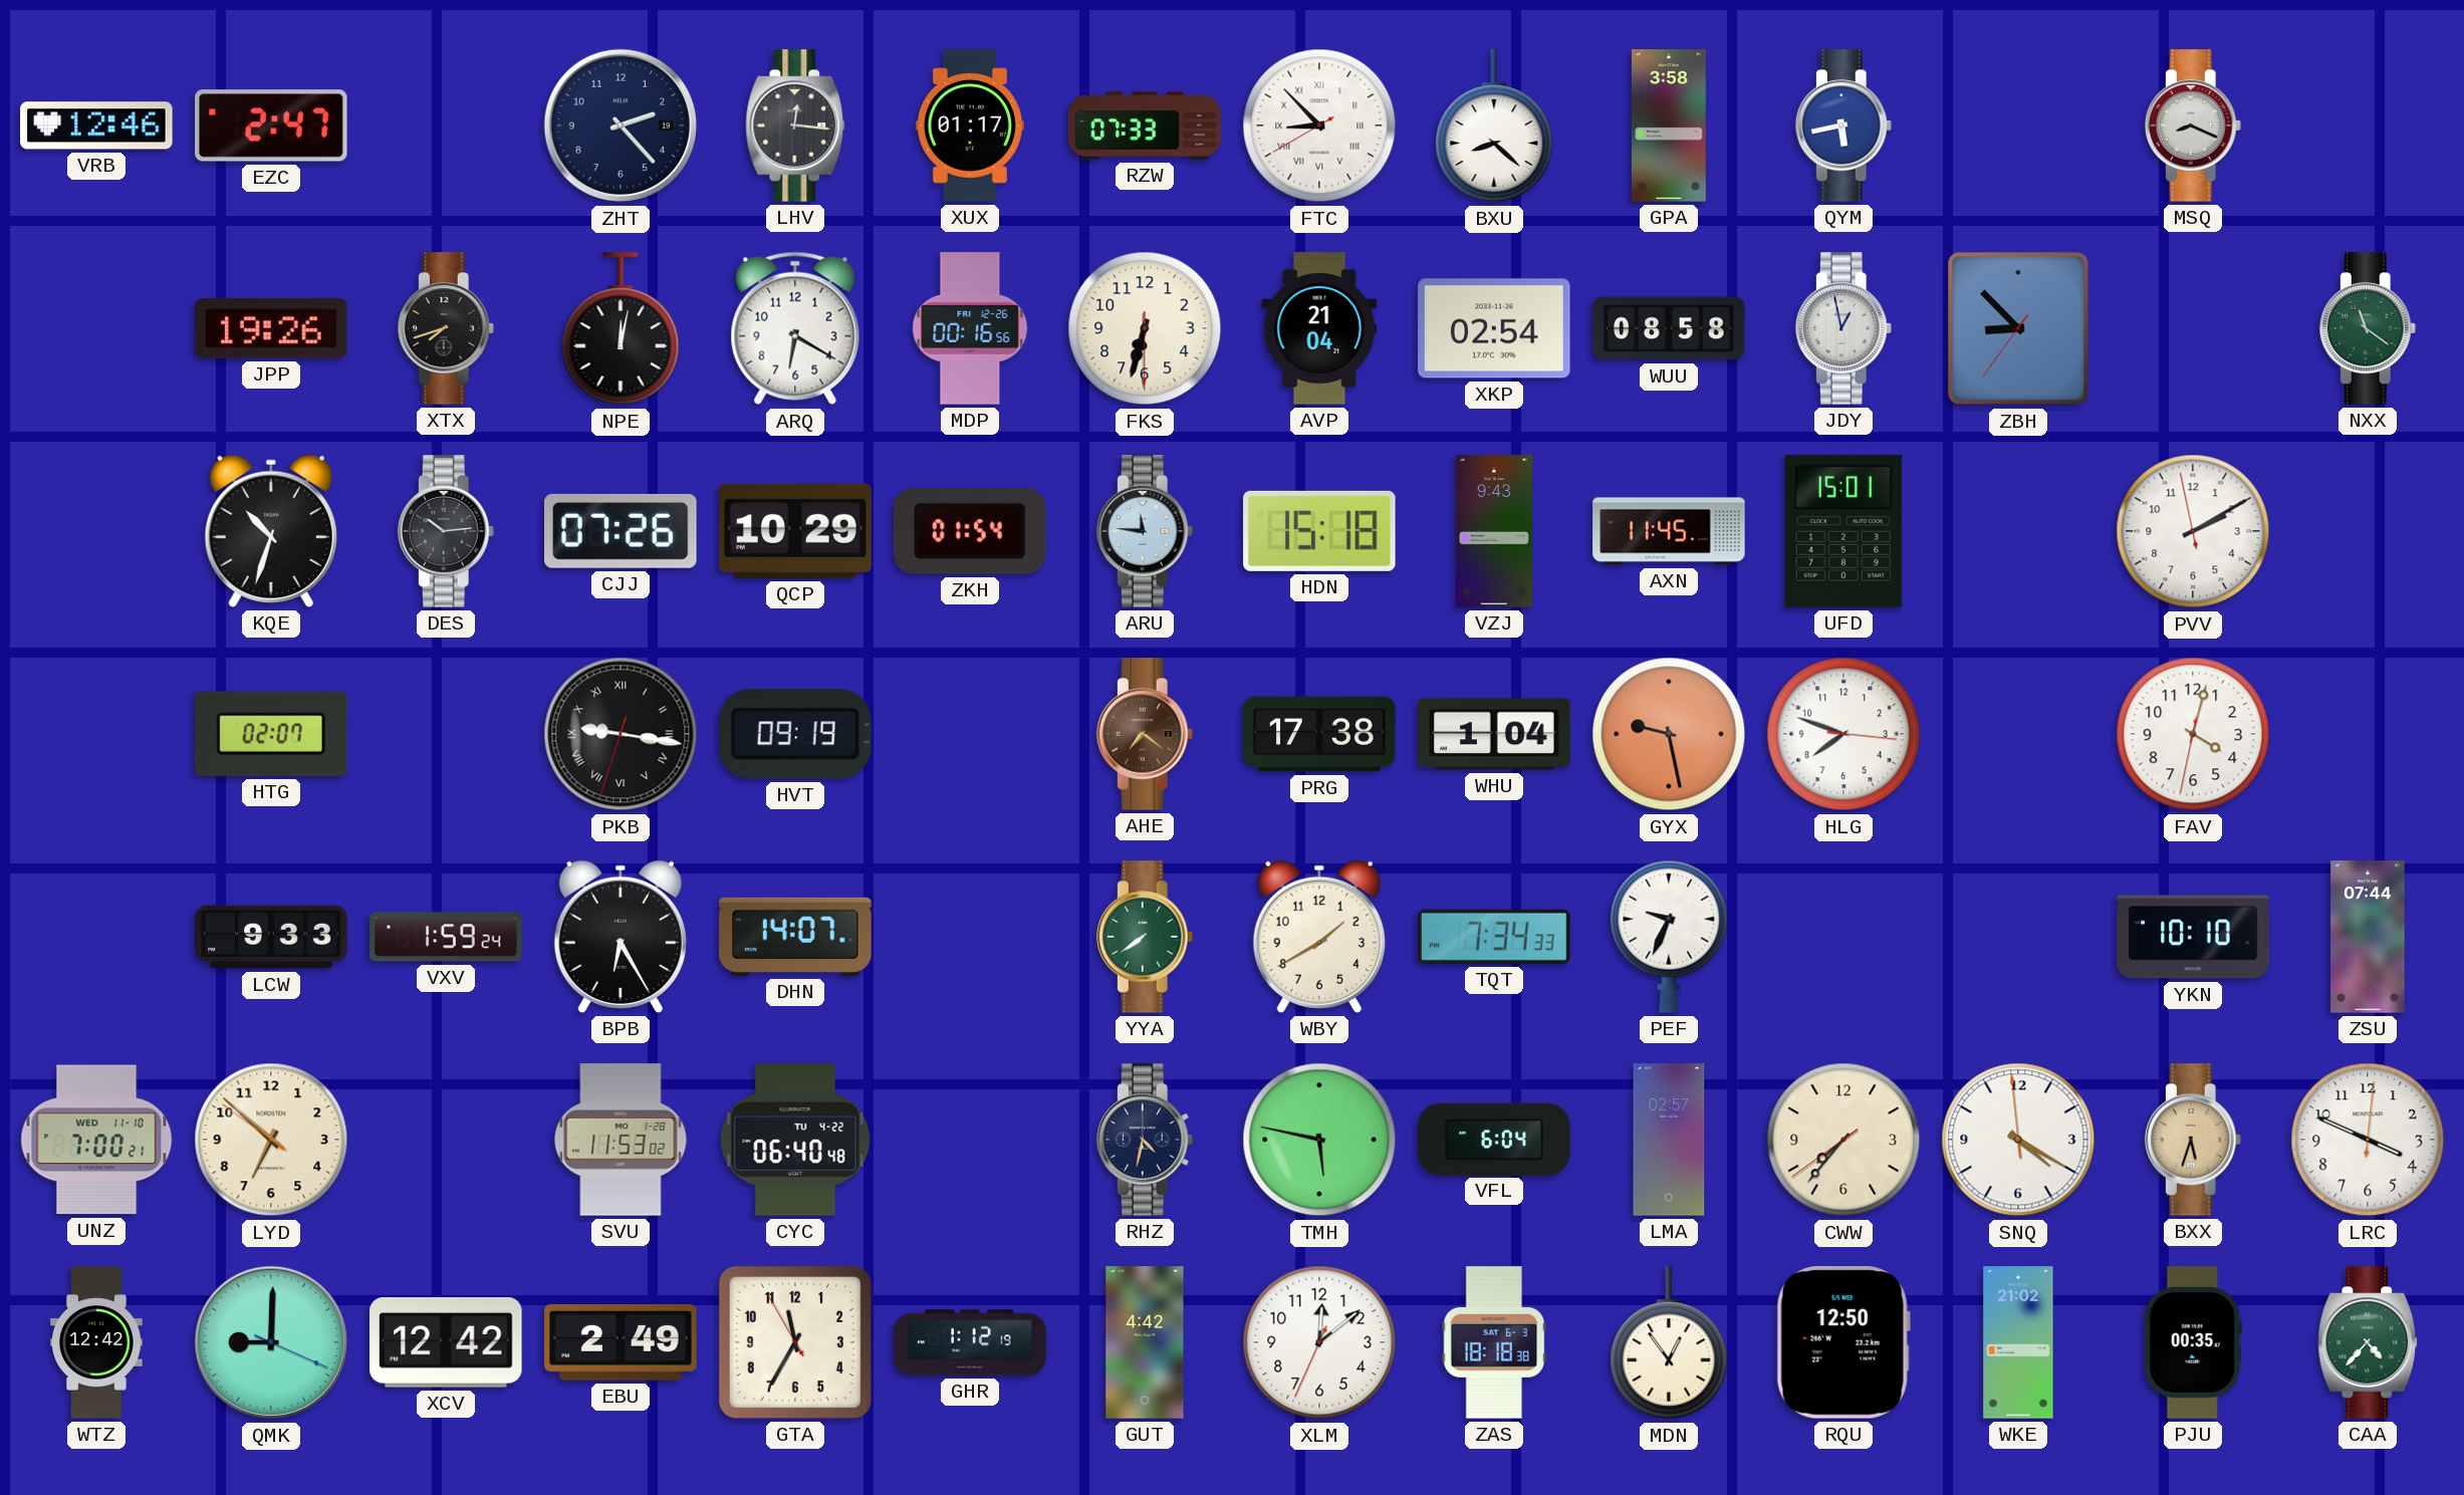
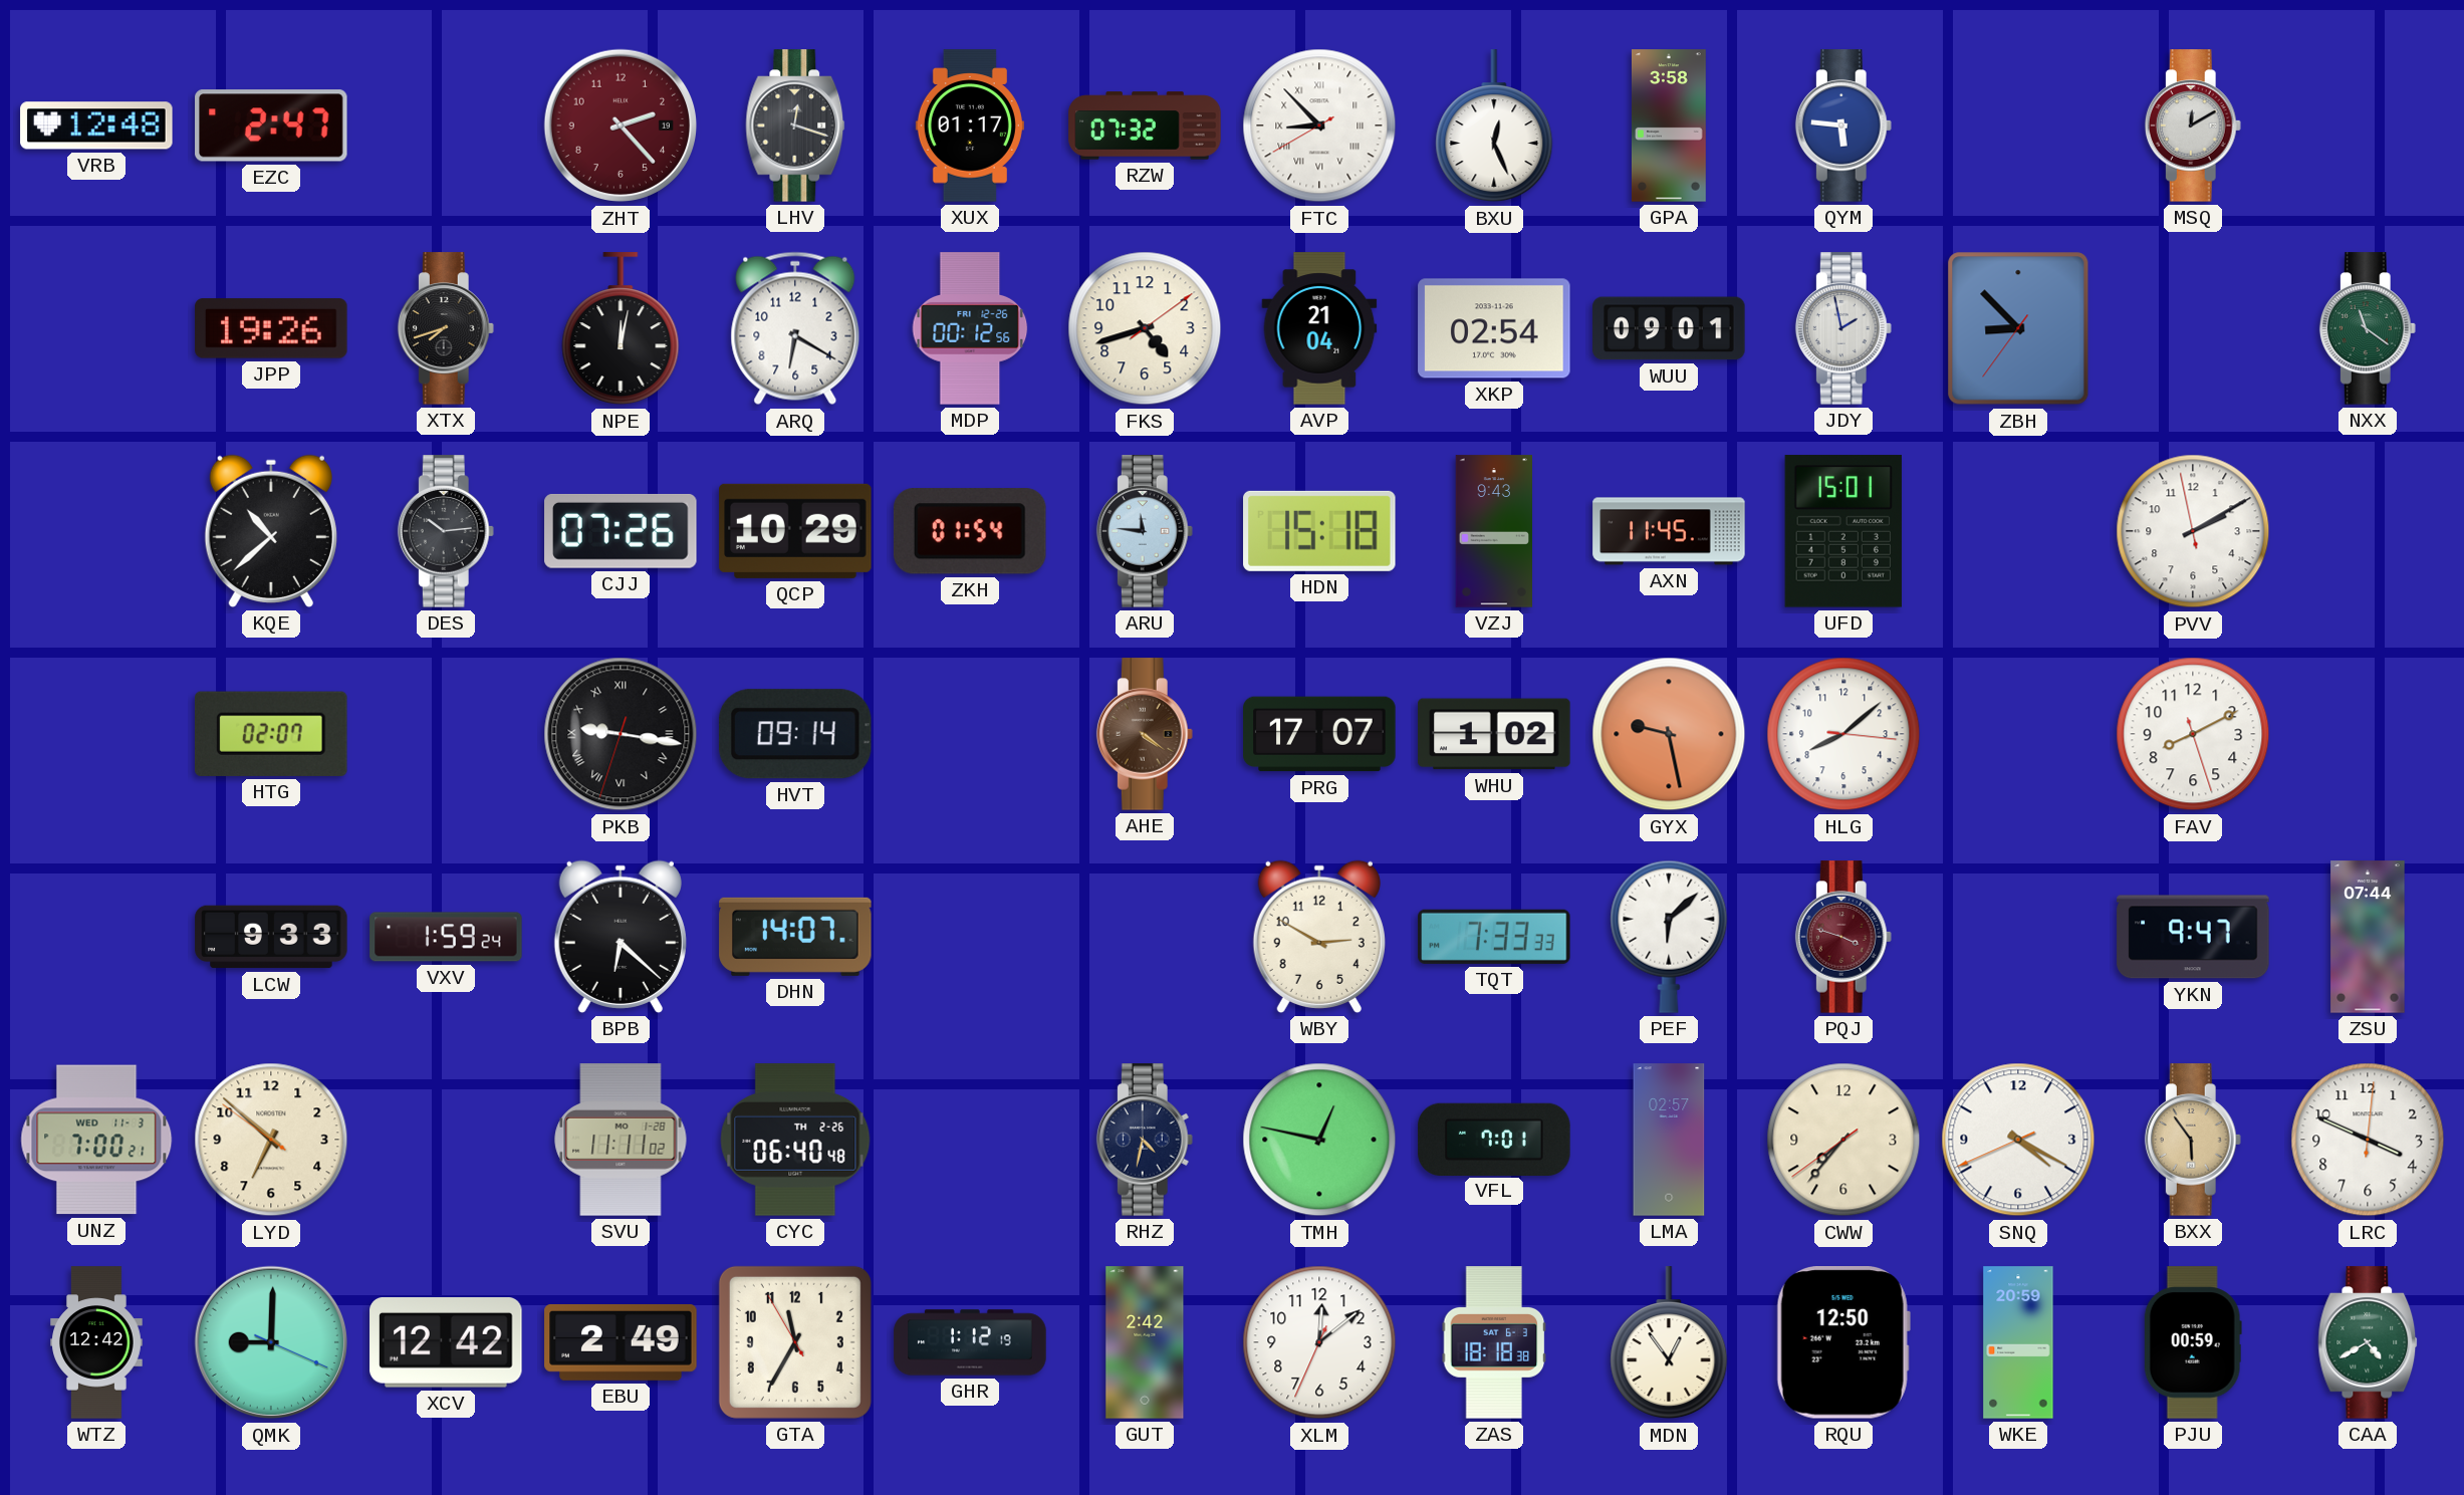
VRB: 12:46 -> 12:48 (96, 126)
ZHT dial: navy -> burgundy (621, 126)
LHV: 12:16 -> 12:18 (795, 126)
RZW: 07:33 -> 07:32 (1145, 126)
BXU: 8:22 -> 12:26 (1494, 127)
QYM: 5:43 -> 5:46 (1843, 126)
MSQ: 8:19 -> 12:10 (2193, 126)
MDP: 00:16 -> 00:12 (970, 328)
FKS: 6:32 -> 4:42 (1145, 328)
WUU: 08:58 -> 09:01 (1669, 328)
JDY: 12:58 -> 1:58 (1843, 328)
KQE: 10:33 -> 10:38 (271, 531)
HVT: 09:19 -> 09:14 (795, 734)
AHE: 7:21 -> 4:21 (1145, 734)
PRG: 17:38 -> 17:07 (1319, 734)
WHU: 1:04 -> 1:02 (1494, 734)
HLG: 7:48 -> 8:08 (1843, 734)
FAV: 4:02 -> 8:10 (2193, 734)
BPB: 6:25 -> 6:22 (621, 937)
YYA: 7:39 -> none (1145, 937)
WBY: 1:40 -> 2:50 (1319, 937)
TQT: 7:34 -> 7:33 (1494, 937)
PEF: 9:34 -> 6:08 (1669, 937)
PQJ: none -> 3:48 (1843, 937)
YKN: 10:10 -> 9:47 (2193, 937)
UNZ date: WED 11-10 -> WED 11-3 (96, 1140)
SVU: 11:53 -> 11:11 (621, 1140)
CYC date: TU 4-22 -> TH 2-26 (795, 1140)
TMH: 5:47 -> 12:47 (1319, 1140)
VFL: 6:04 -> 7:01 (1494, 1139)
SNQ: 4:19:59 -> 4:19:41 (2018, 1140)
BXX: 5:33 -> 5:54 (2193, 1140)
GUT: 4:42 -> 2:42 (1145, 1342)
WKE: 21:02 -> 20:59 (2018, 1342)
PJU: 00:35 -> 00:59 (2193, 1342)
CAA: 4:37 -> 4:40 (2368, 1342)
